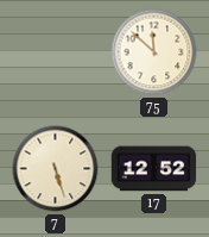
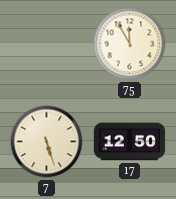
75: 11:52 -> 11:55 (130, 44)
17: 12:52 -> 12:50 (130, 142)
